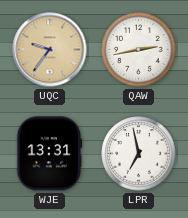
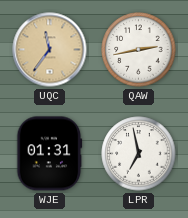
UQC: 9:36 -> 11:36 (50, 50)
WJE: 13:31 -> 01:31 (50, 154)
